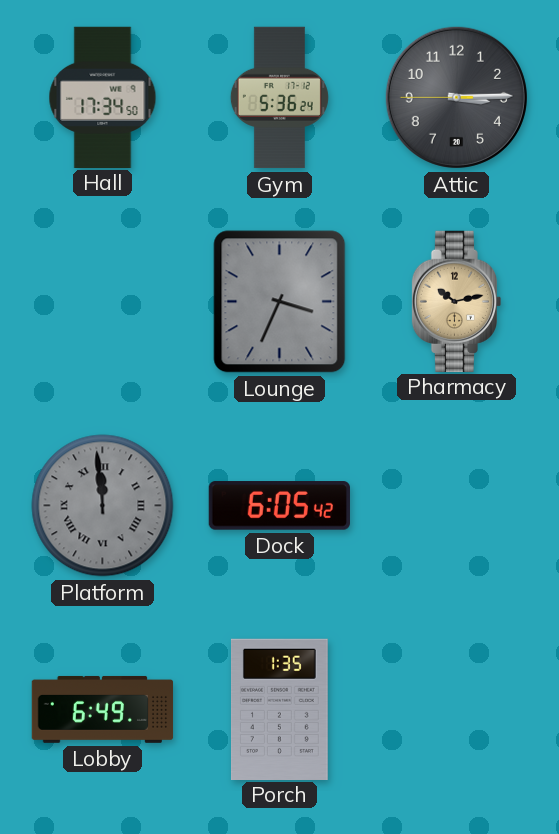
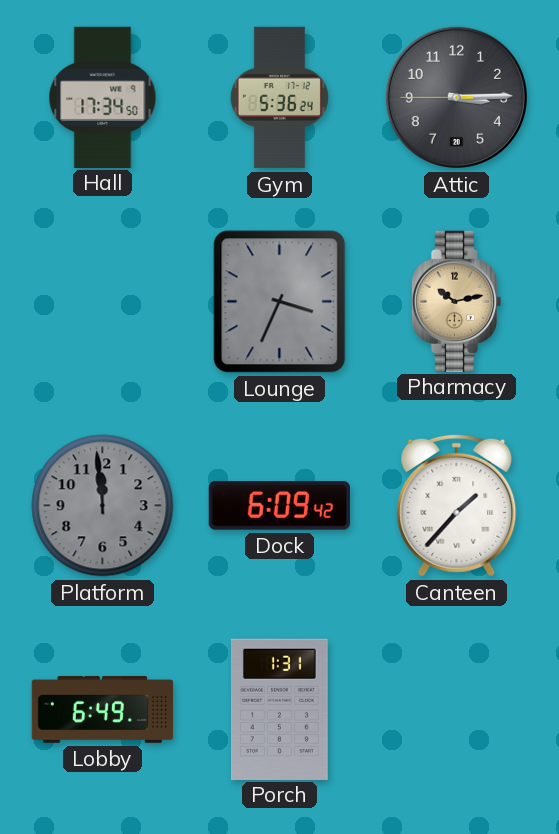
Platform numerals: Roman -> Arabic (103, 506)
Dock: 6:05 -> 6:09 (279, 506)
Canteen: none -> 1:37 (457, 505)
Porch: 1:35 -> 1:31 (279, 709)
